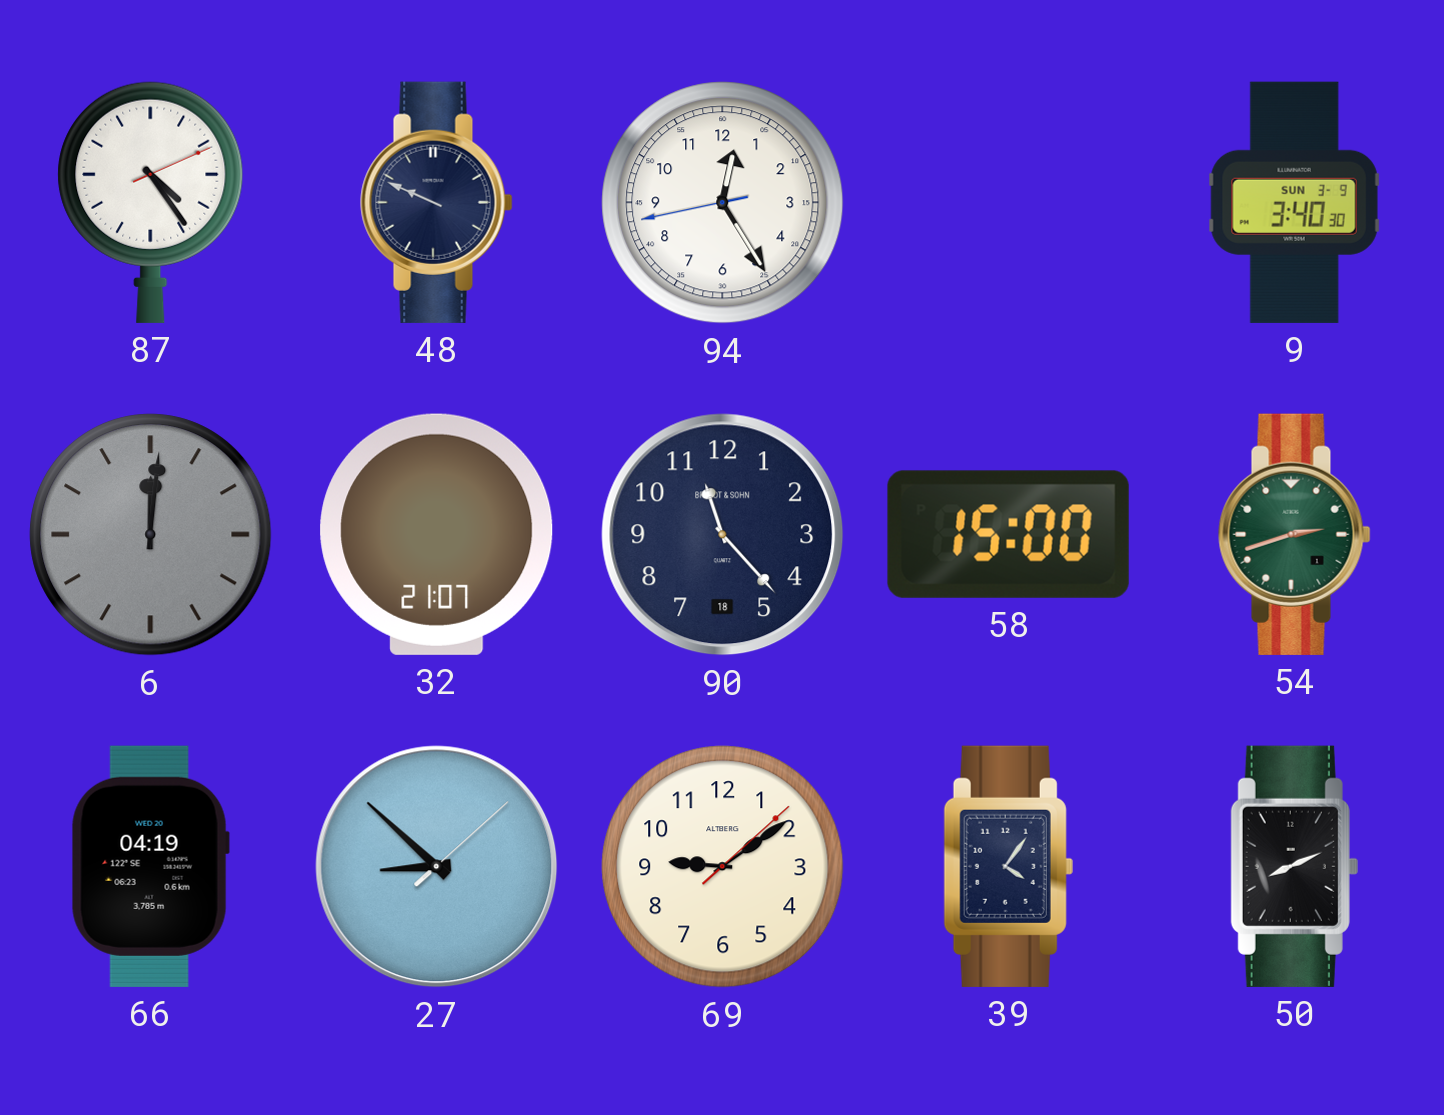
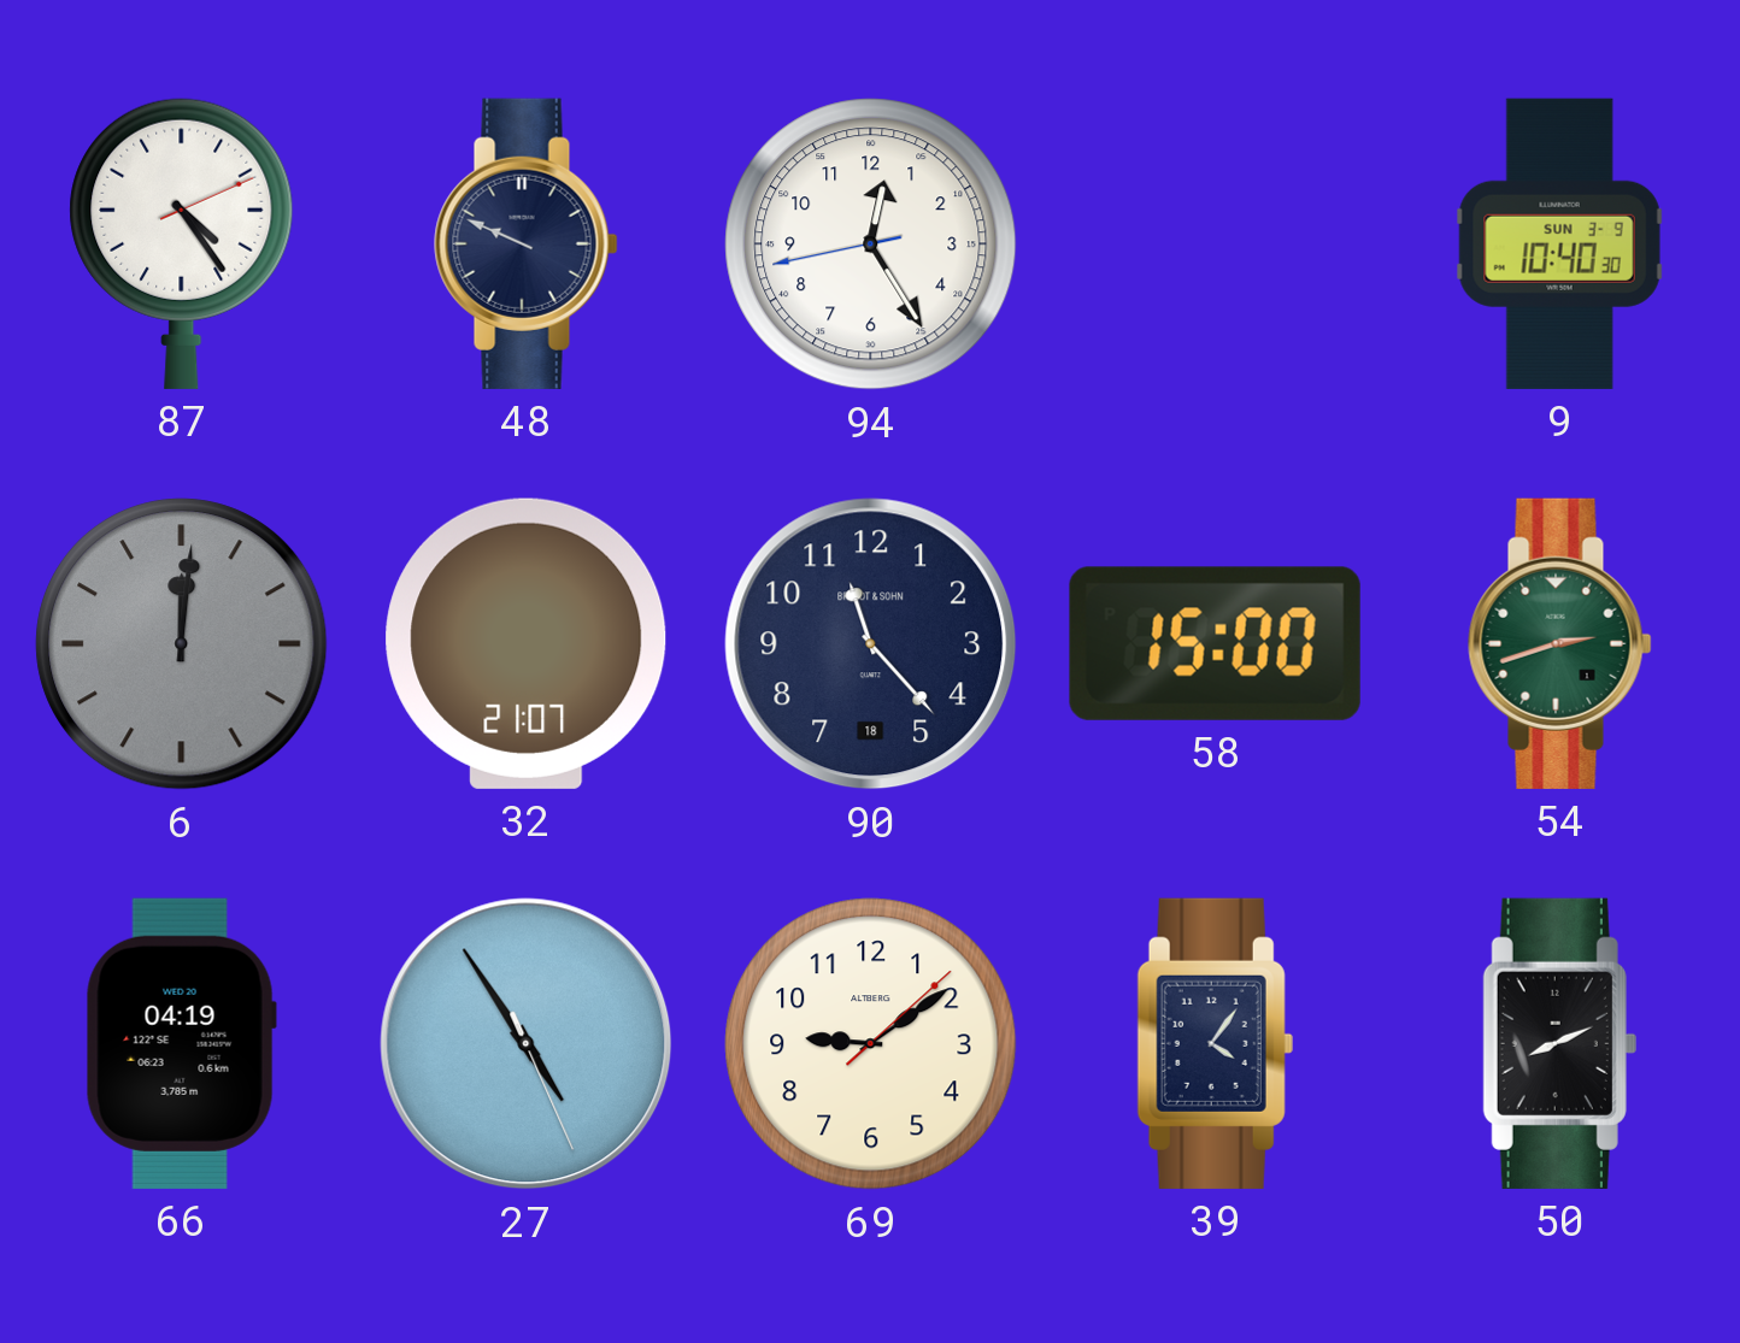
9: 3:40 -> 10:40 (1559, 243)
27: 8:52 -> 4:54 (527, 1044)
